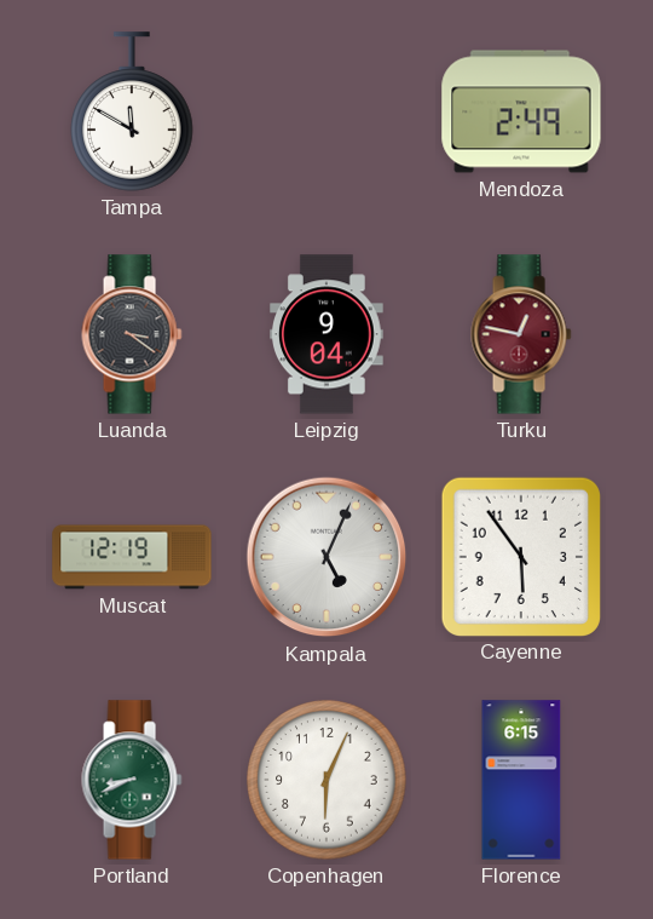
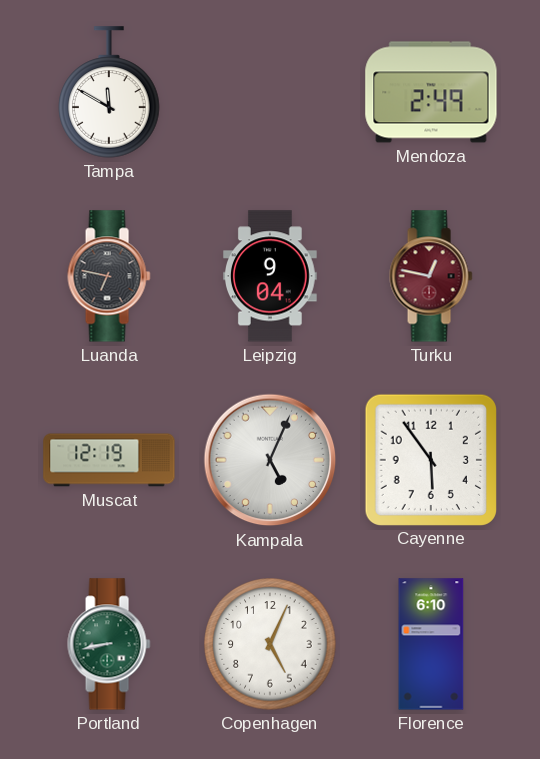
Luanda: 3:21 -> 6:47 (109, 276)
Portland: 8:41 -> 8:43 (109, 644)
Copenhagen: 6:04 -> 5:04 (270, 644)
Florence: 6:15 -> 6:10 (431, 644)
